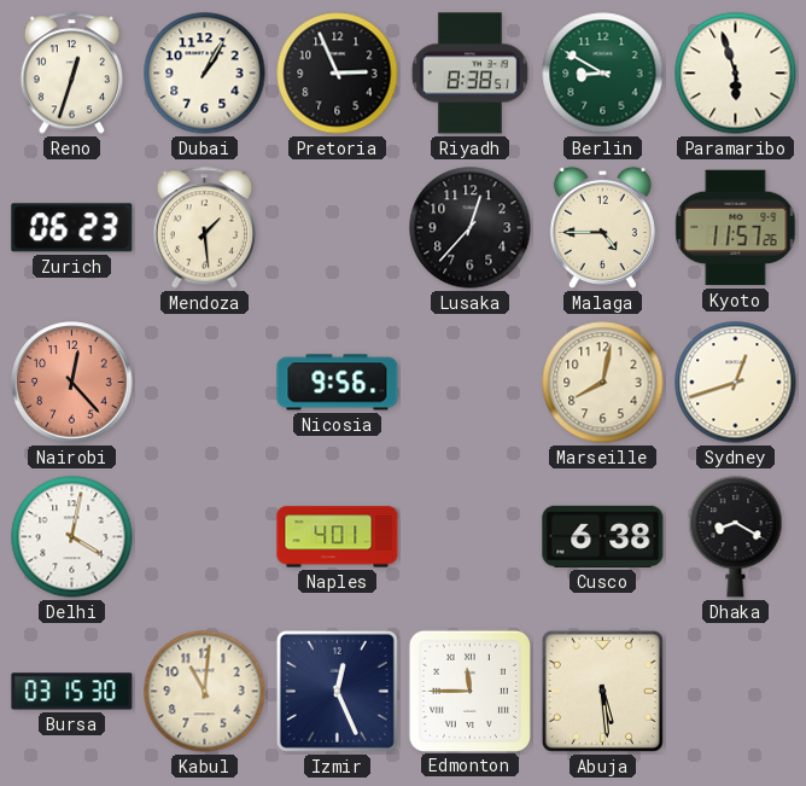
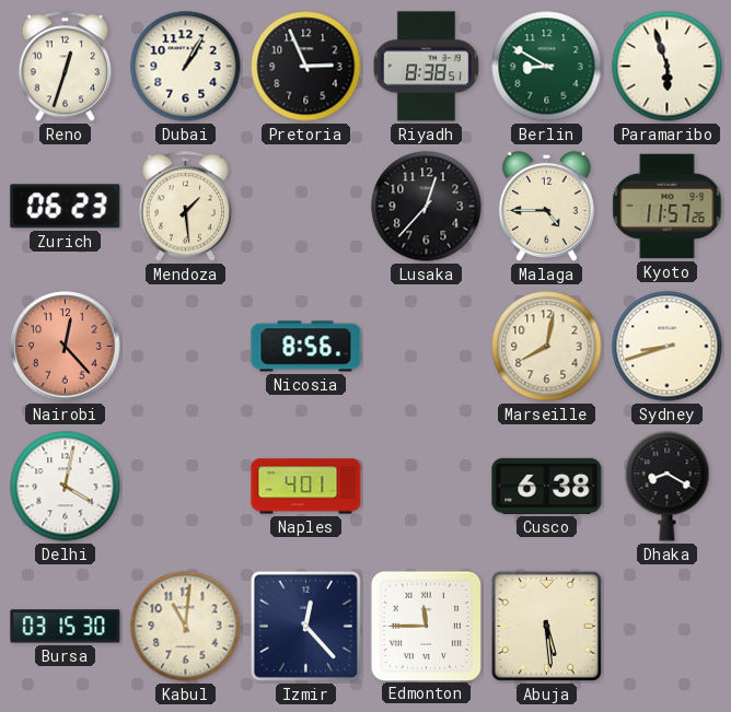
Nicosia: 9:56 -> 8:56 (306, 347)
Sydney: 12:42 -> 8:42 (668, 347)
Izmir: 12:26 -> 12:23 (305, 626)
